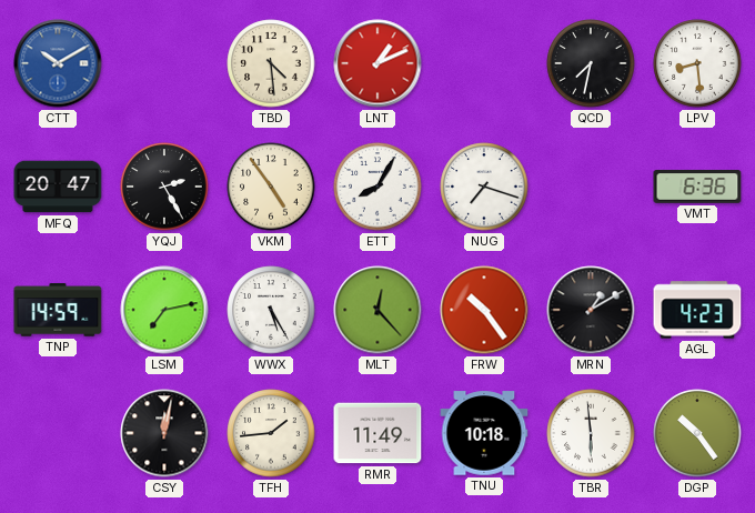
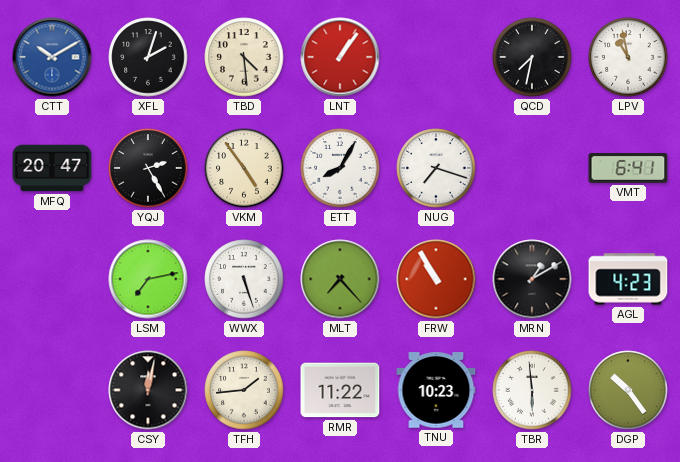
XFL: none -> 2:03 (148, 57)
LNT: 1:11 -> 1:06 (340, 57)
LPV: 8:29 -> 10:58 (628, 57)
VMT: 6:36 -> 6:41 (628, 169)
TNP: 14:59 -> none (58, 310)
WWX: 5:25 -> 5:27 (244, 279)
MLT: 12:23 -> 7:23 (340, 279)
FRW: 10:24 -> 10:55 (436, 279)
RMR: 11:49 -> 11:22 (340, 390)
TNU: 10:18 -> 10:23 (436, 390)
